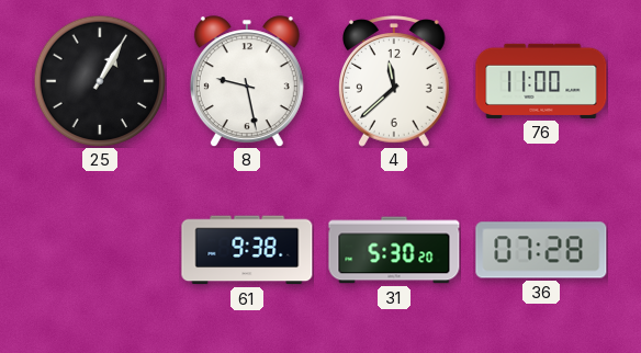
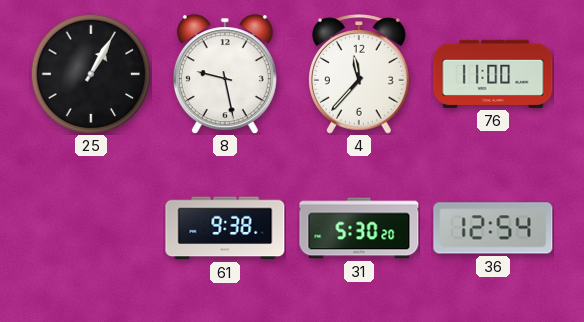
4: 11:38 -> 11:37 (360, 74)
36: 07:28 -> 12:54 (493, 228)
